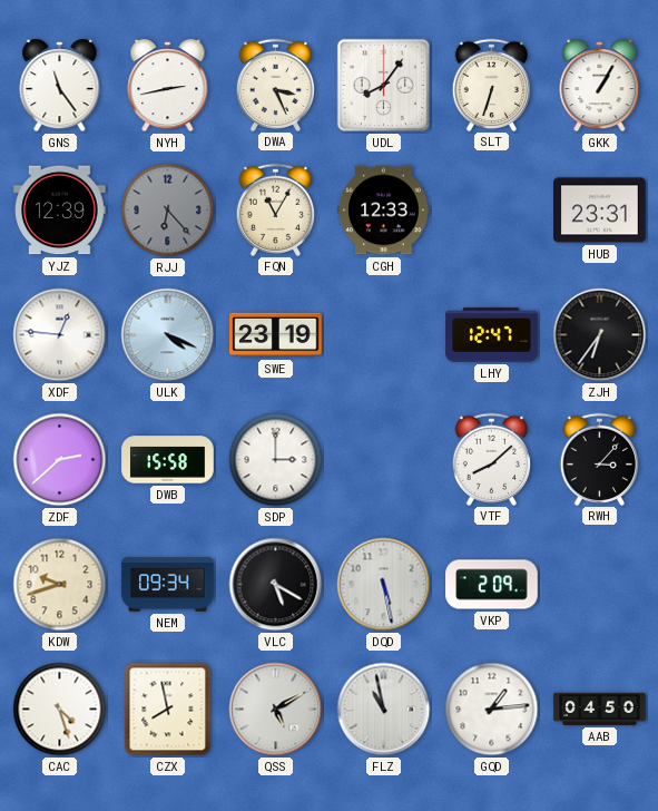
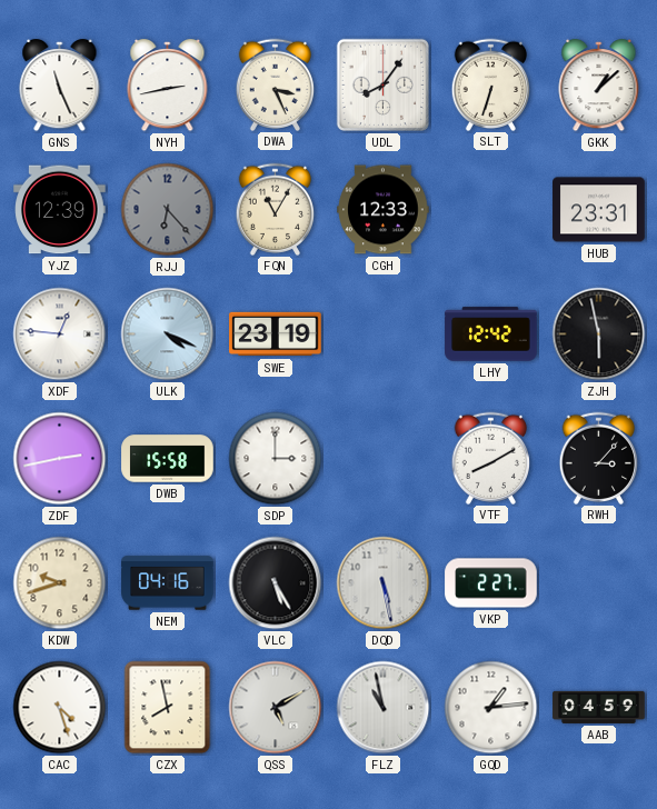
GNS: 11:24 -> 11:26 (60, 87)
GKK: 1:05 -> 1:08 (599, 87)
LHY: 12:47 -> 12:42 (491, 334)
ZJH: 6:36 -> 5:58 (599, 334)
ZDF: 2:38 -> 2:43 (60, 459)
VTF: 8:08 -> 8:10 (491, 458)
NEM: 09:34 -> 04:16 (168, 583)
VLC: 5:20 -> 5:25 (276, 583)
VKP: 2:09 -> 2:27 (491, 583)
AAB: 04:50 -> 04:59 (599, 707)
